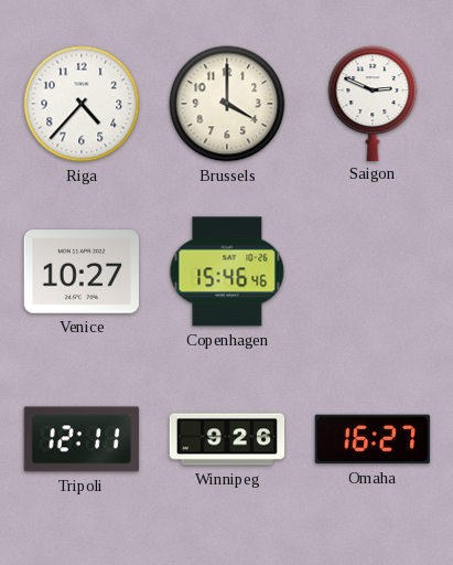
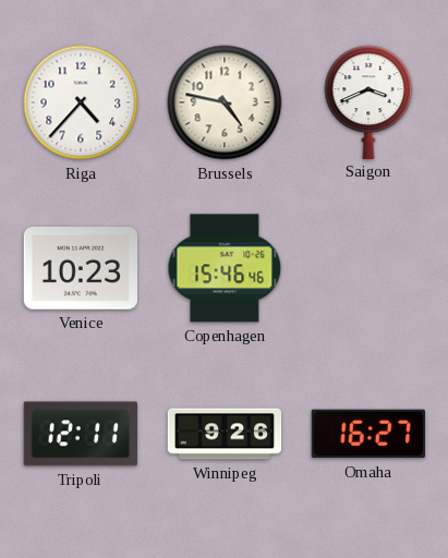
Brussels: 4:00 -> 4:47 (225, 102)
Saigon: 2:49 -> 3:41 (368, 101)
Venice: 10:27 -> 10:23 (80, 269)
